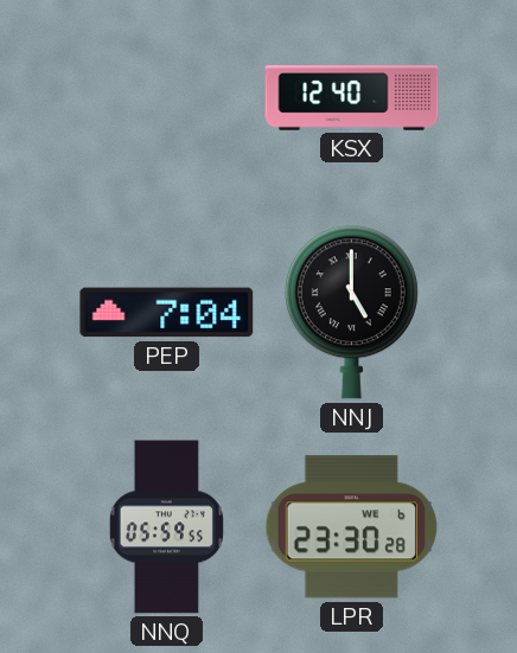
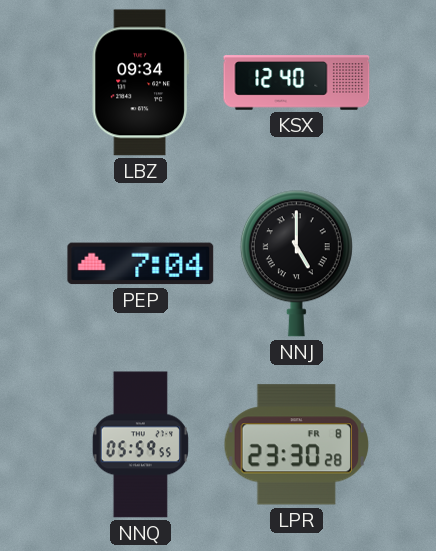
LBZ: none -> 09:34 (140, 83)
LPR date: WE 6 -> FR 8 (296, 445)
